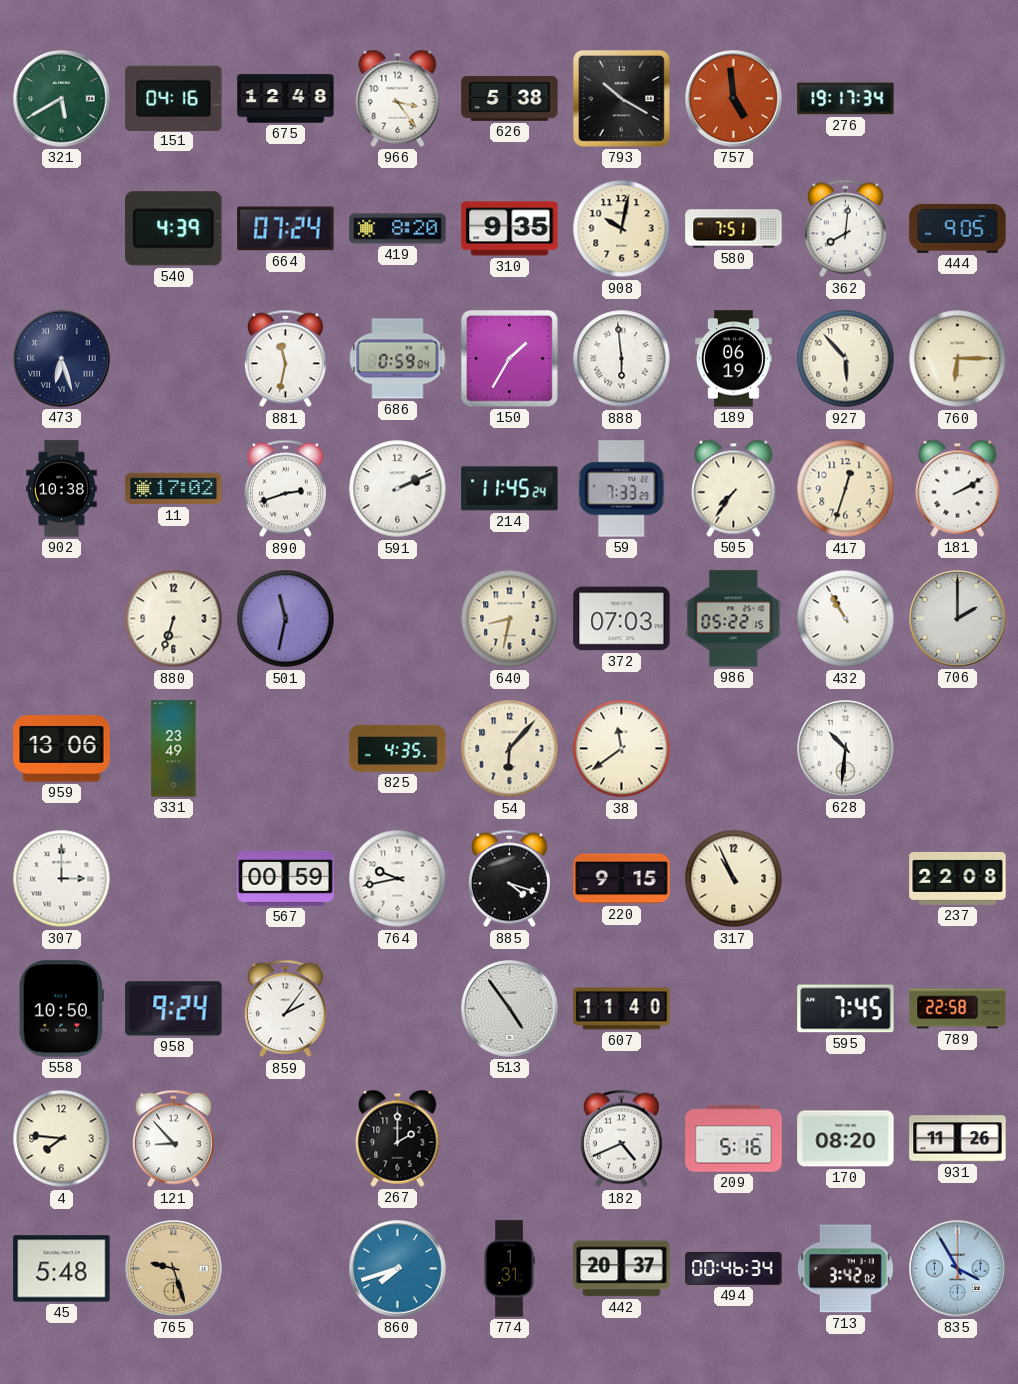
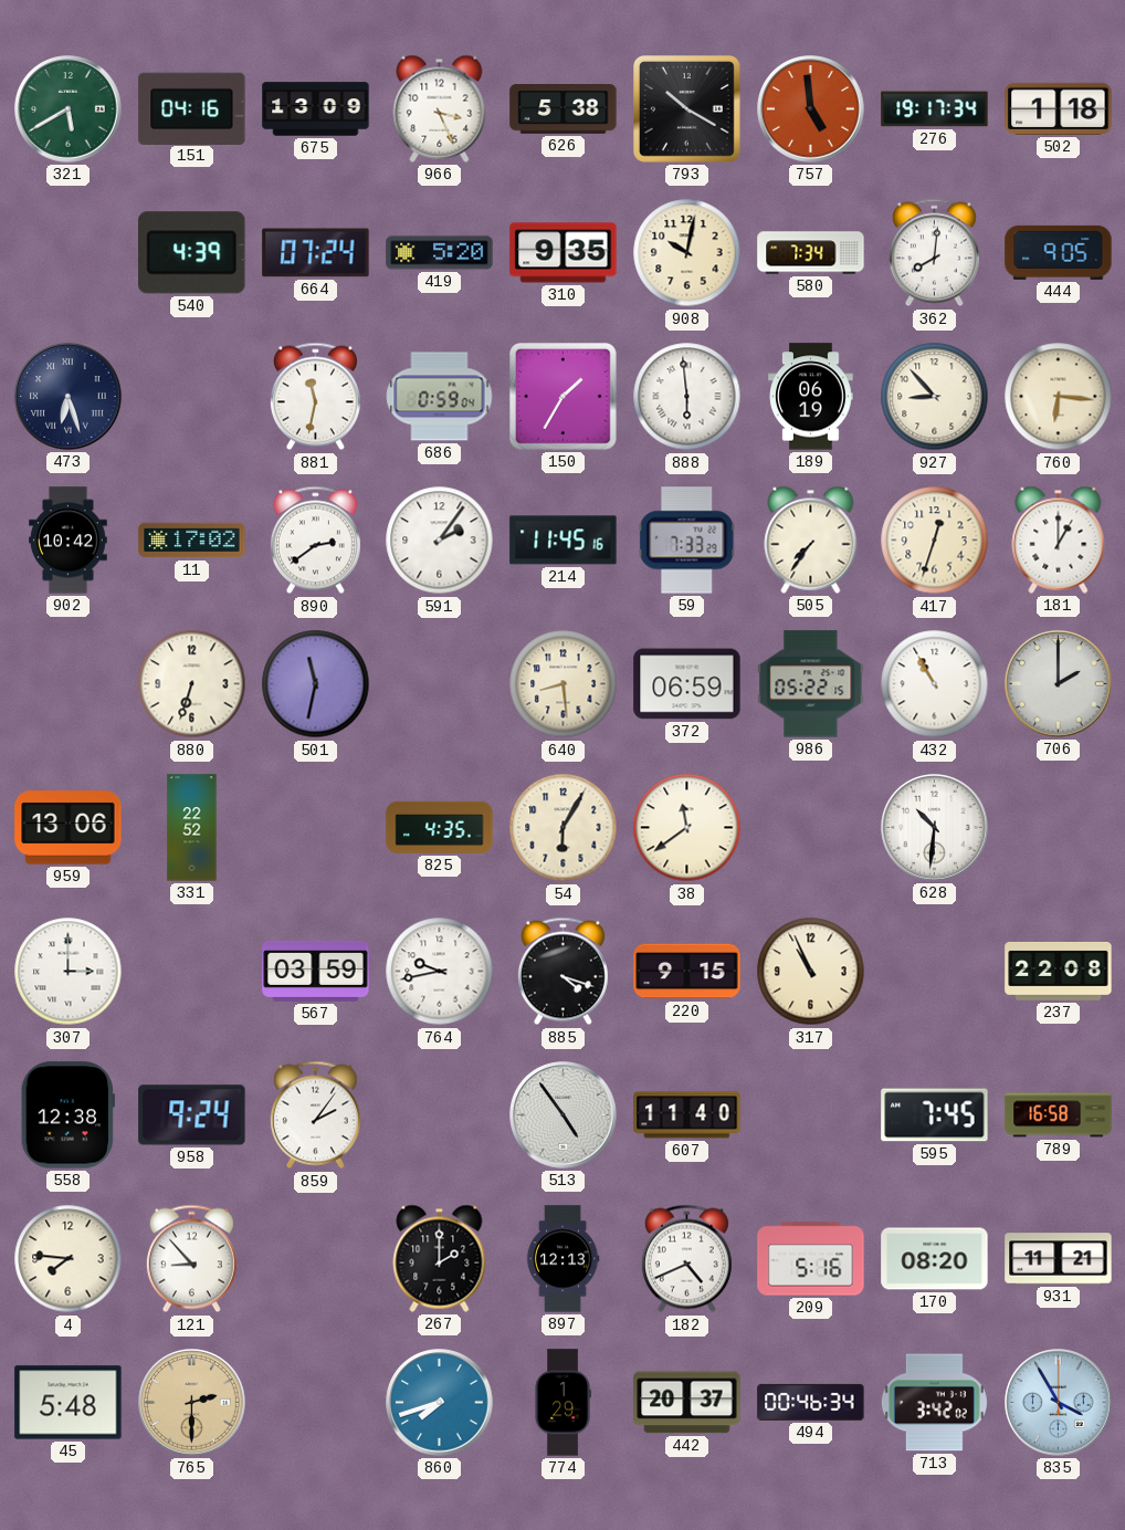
675: 12:48 -> 13:09 (316, 109)
966: 3:24 -> 3:26 (440, 108)
502: none -> 1:18 (1059, 108)
419: 8:20 -> 5:20 (440, 253)
580: 7:51 -> 7:34 (811, 253)
927: 5:53 -> 8:53 (935, 397)
760: 6:15 -> 6:16 (1059, 397)
902: 10:38 -> 10:42 (69, 541)
890: 2:42 -> 2:39 (315, 541)
591: 2:11 -> 2:06 (440, 541)
214: 11:45:24 -> 11:45:16 (564, 541)
181: 2:10 -> 1:00 (1059, 539)
640: 8:32 -> 8:29 (564, 684)
372: 07:03 -> 06:59 (687, 684)
331: 23:49 -> 22:52 (192, 828)
54: 6:07 -> 6:05 (564, 828)
567: 00:59 -> 03:59 (316, 971)
558: 10:50 -> 12:38 (67, 1115)
789: 22:58 -> 16:58 (1059, 1115)
897: none -> 12:13 (562, 1259)
931: 11:26 -> 11:21 (1059, 1259)
765: 9:27 -> 2:30 (192, 1403)
774: 1:31 -> 1:29 (562, 1403)
